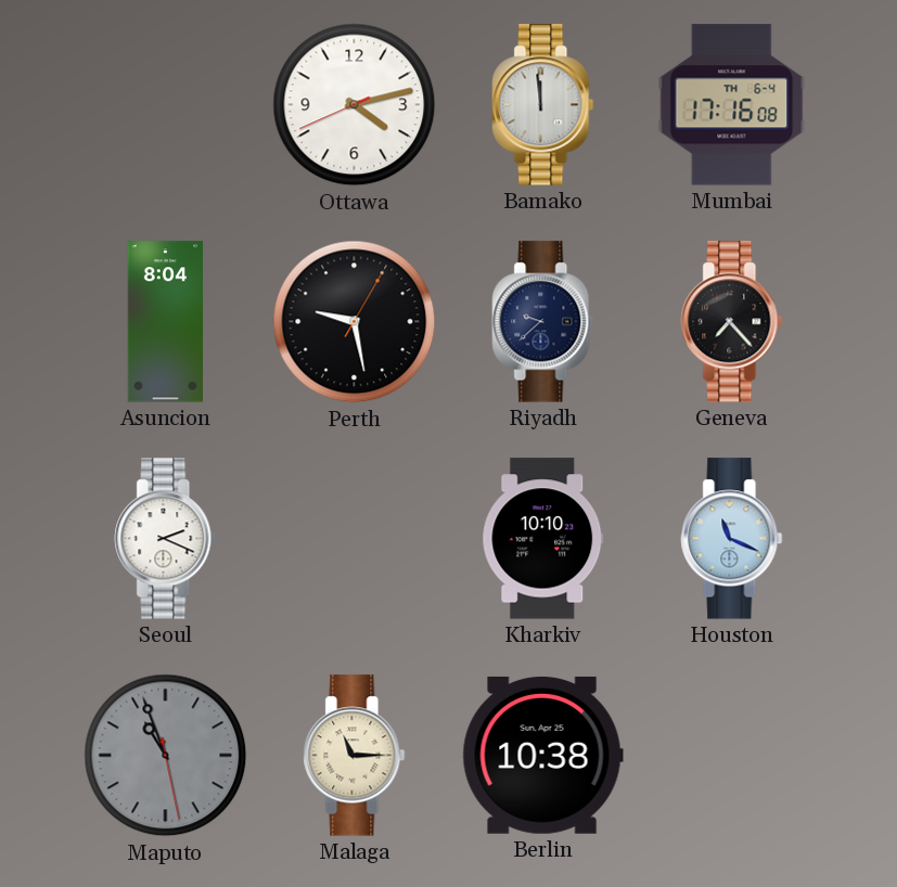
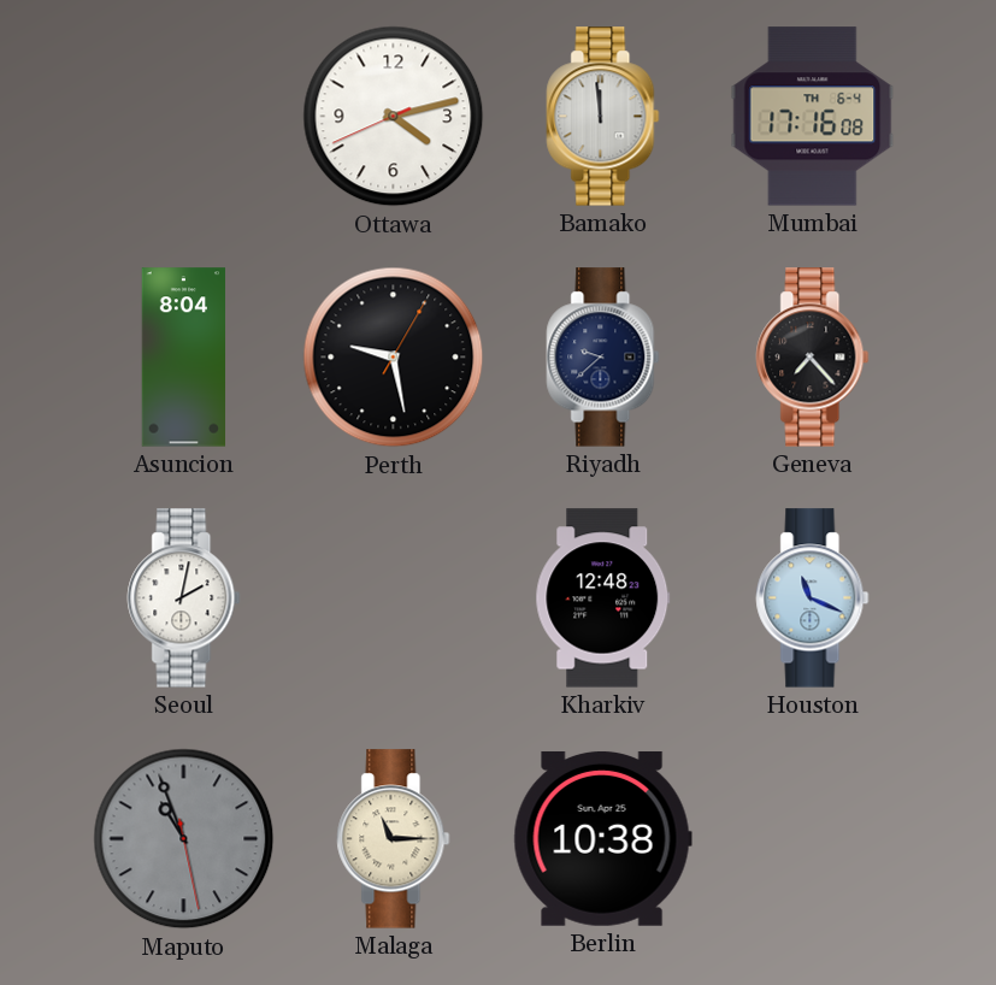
Seoul: 2:19 -> 2:02 (184, 598)
Kharkiv: 10:10 -> 12:48 (603, 598)
